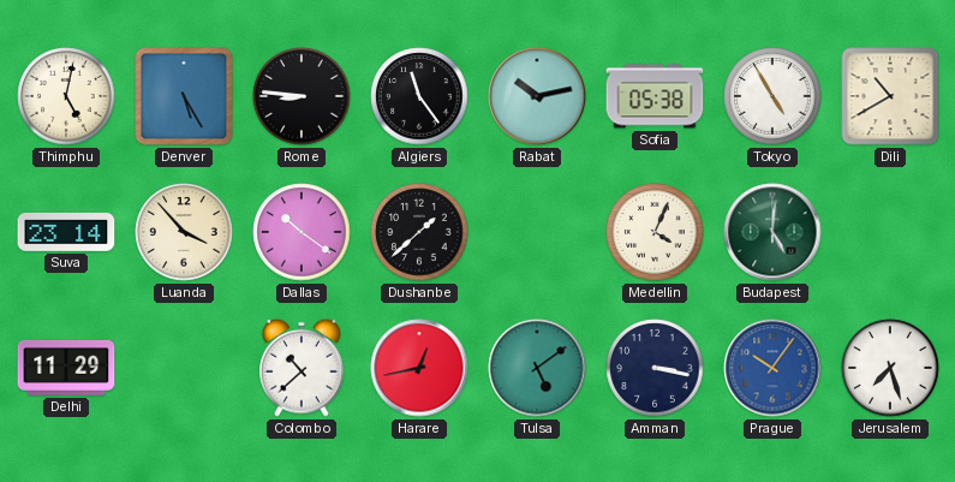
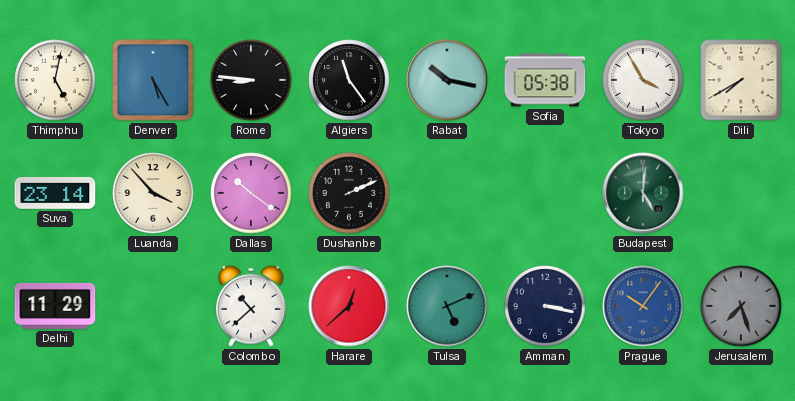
Rabat: 10:13 -> 10:17 (447, 80)
Tokyo: 4:55 -> 3:55 (643, 80)
Dili: 10:40 -> 7:40 (741, 80)
Dushanbe: 1:38 -> 2:11 (349, 193)
Medellin: 4:04 -> none (655, 232)
Harare: 12:43 -> 12:38 (349, 306)
Tulsa: 5:09 -> 5:11 (447, 306)
Jerusalem dial: white -> grey (741, 306)
